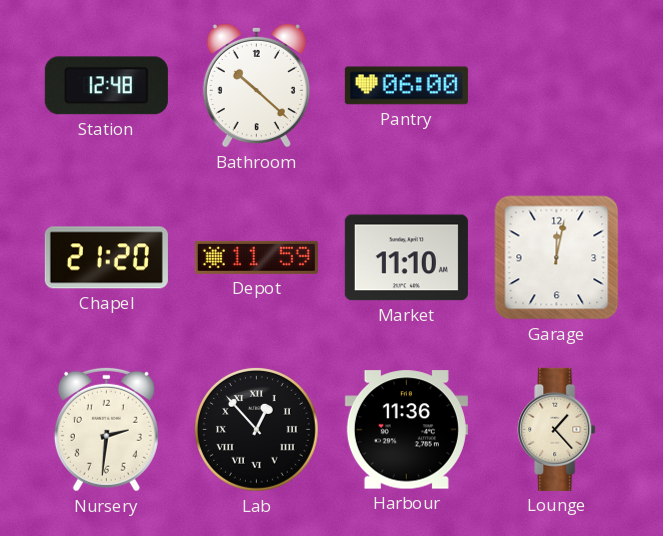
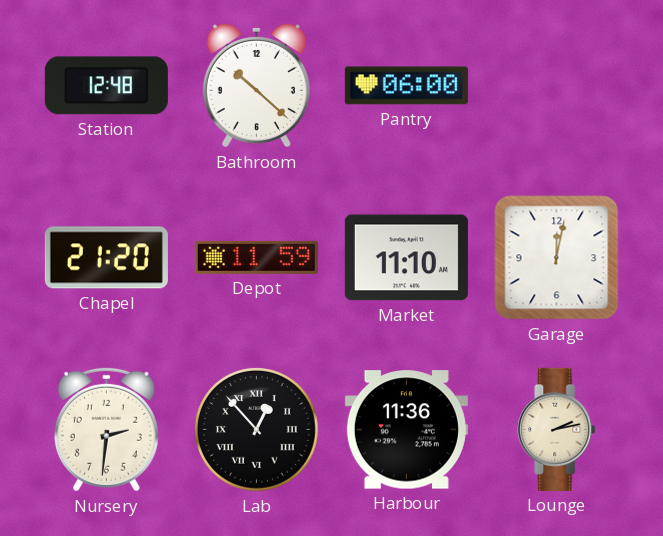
Lounge: 1:23 -> 2:13 (557, 429)
